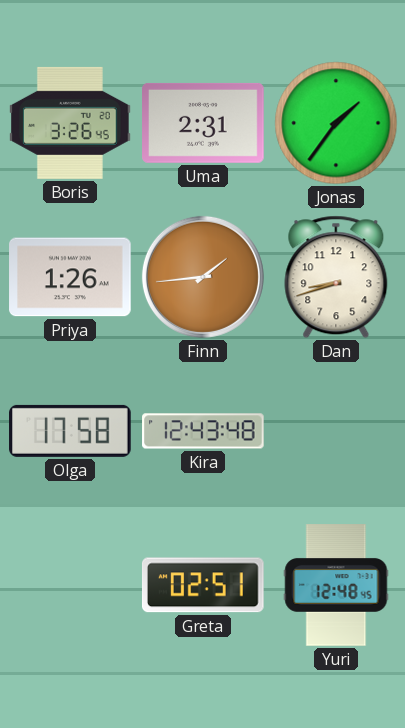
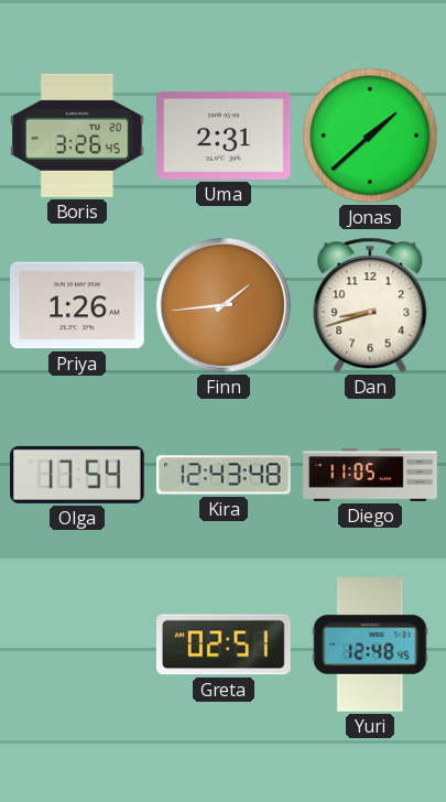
Jonas: 1:36 -> 1:38 (370, 136)
Olga: 17:58 -> 17:54 (77, 475)
Diego: none -> 11:05 (370, 476)
